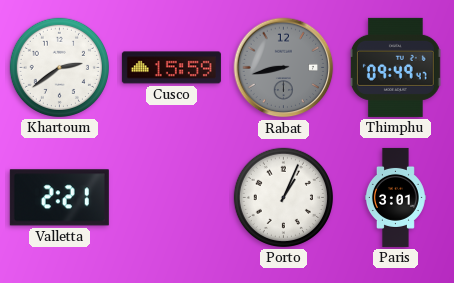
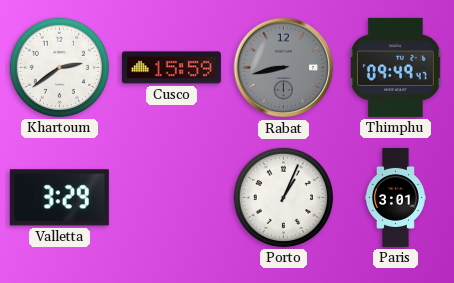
Valletta: 2:21 -> 3:29 (59, 198)
